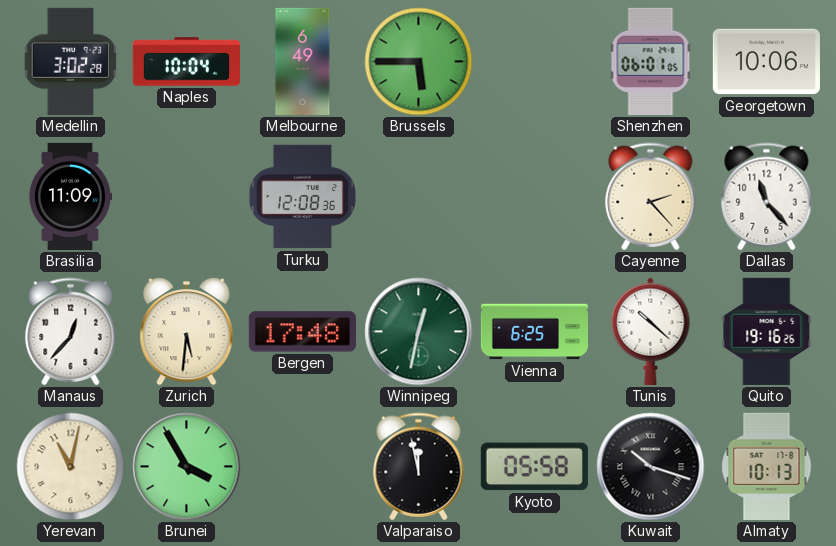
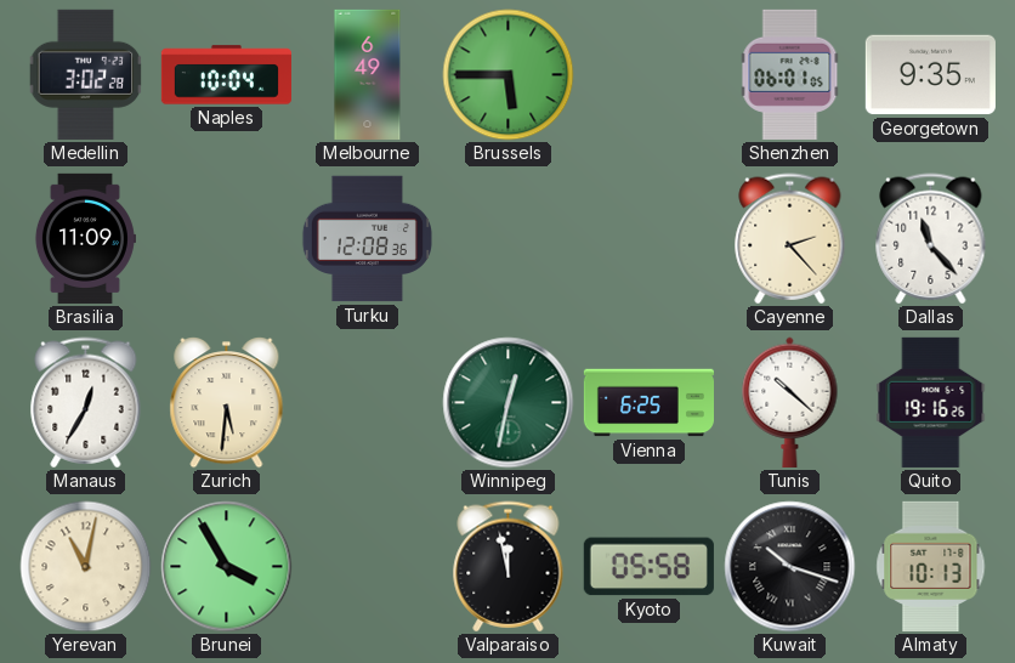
Georgetown: 10:06 -> 9:35 (930, 75)
Manaus: 12:37 -> 12:35 (86, 403)
Bergen: 17:48 -> none (302, 332)
